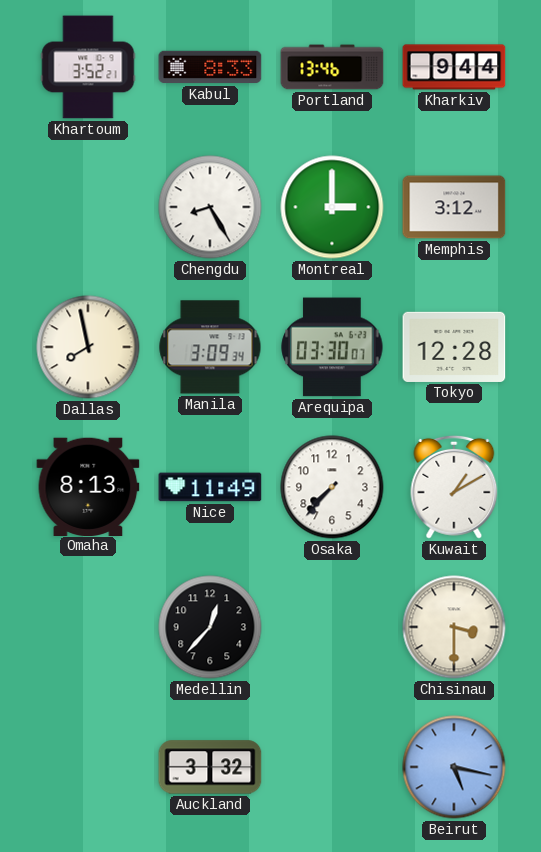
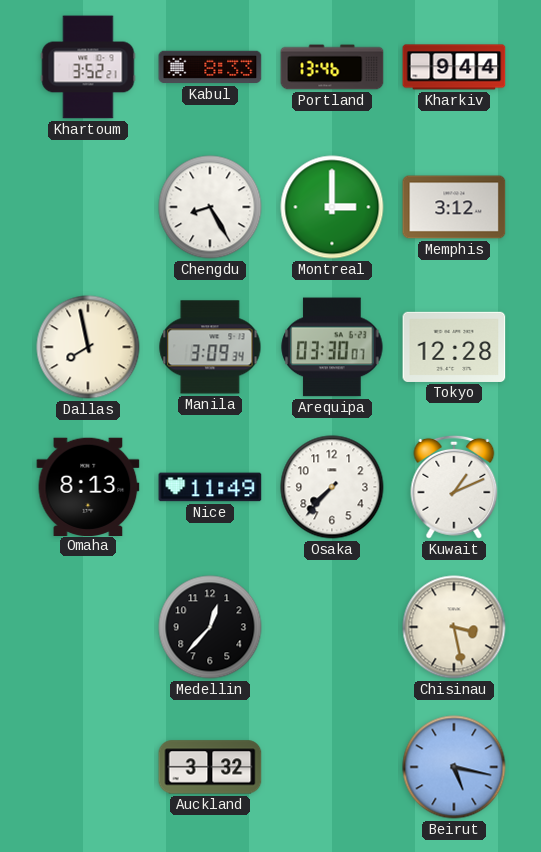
Kuwait: 1:10 -> 1:11 (454, 487)
Chisinau: 3:30 -> 3:28 (454, 627)
